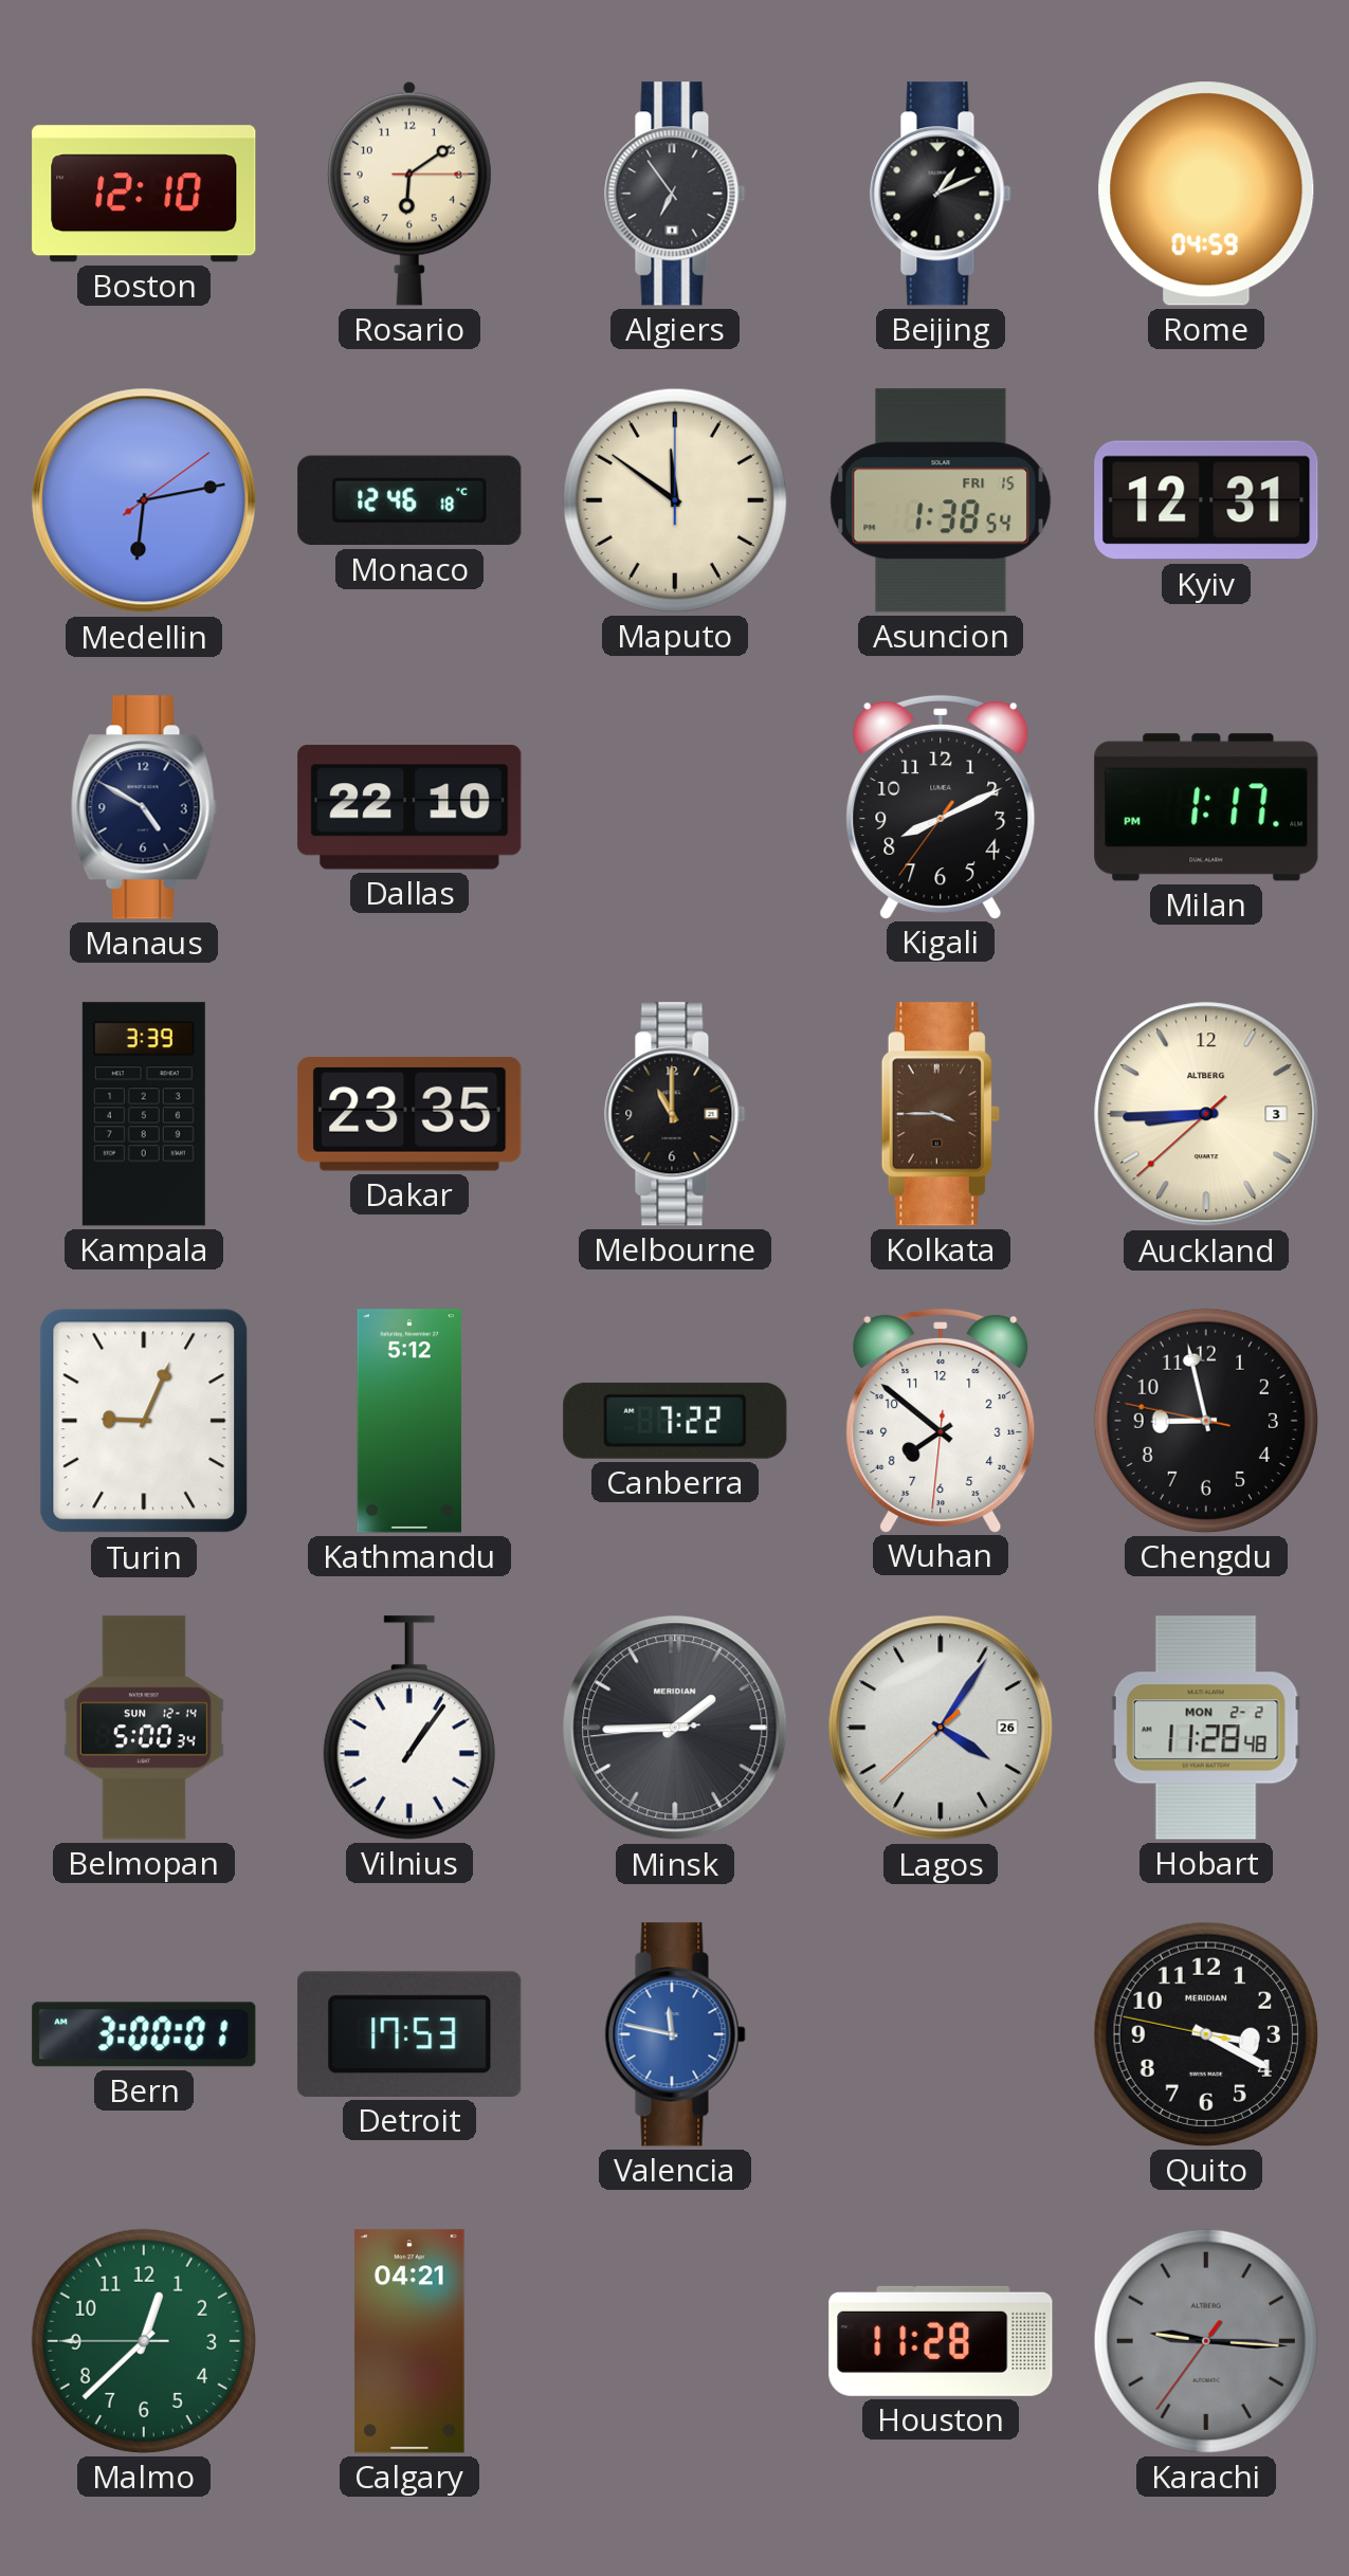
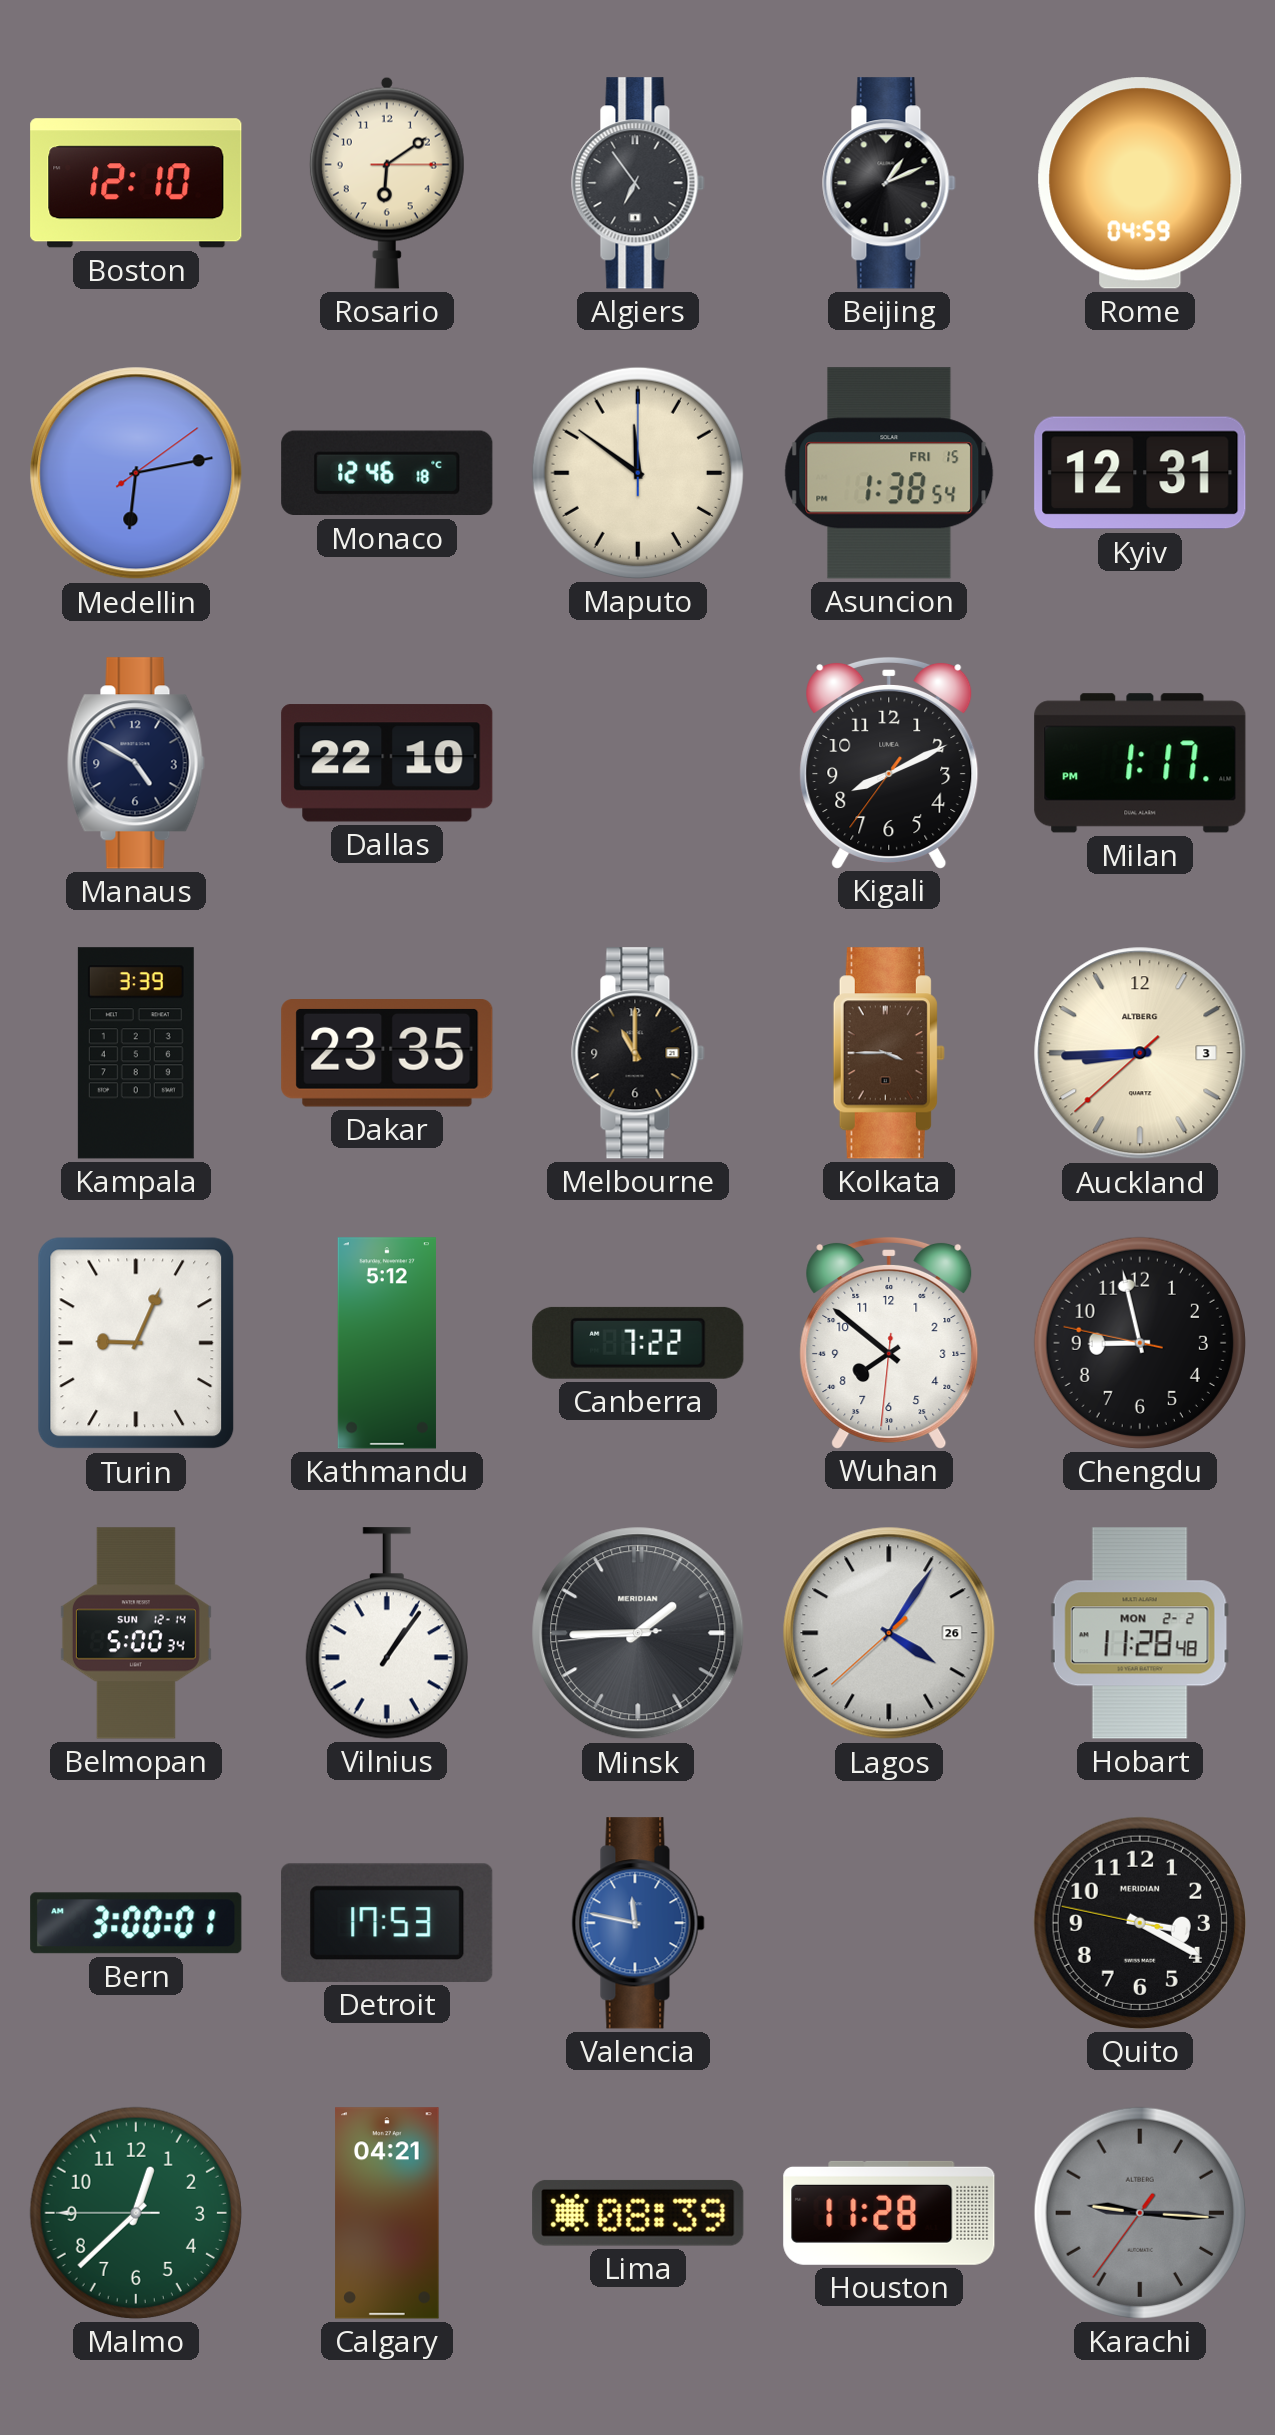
Lima: none -> 08:39 (638, 2213)
